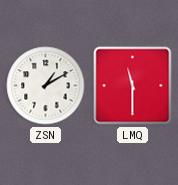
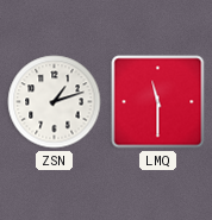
ZSN: 1:10 -> 1:12 (55, 102)
